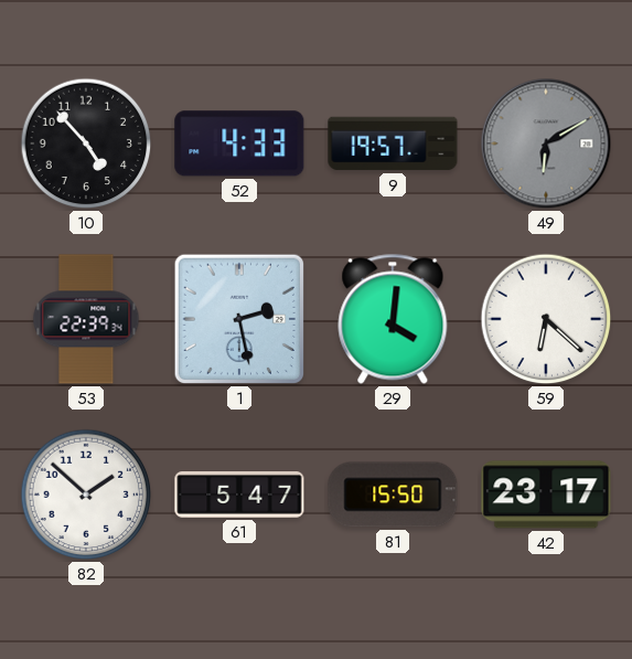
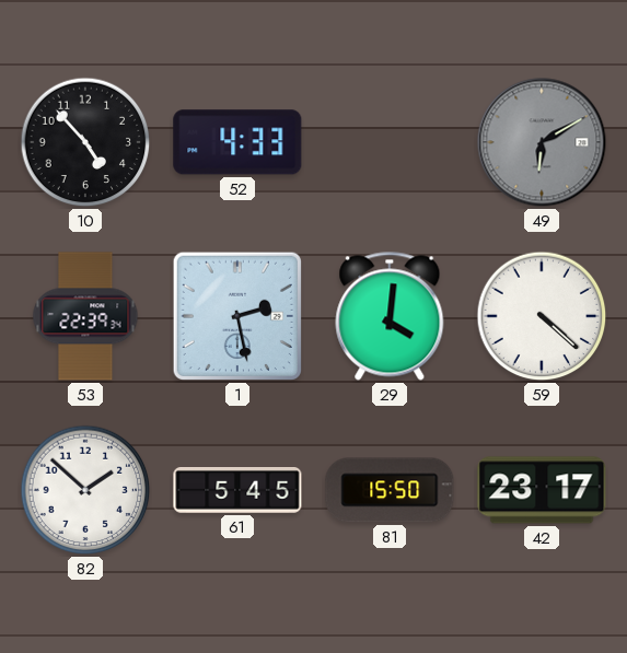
9: 19:57 -> none (393, 144)
59: 6:22 -> 4:22 (542, 316)
61: 5:47 -> 5:45 (237, 491)
